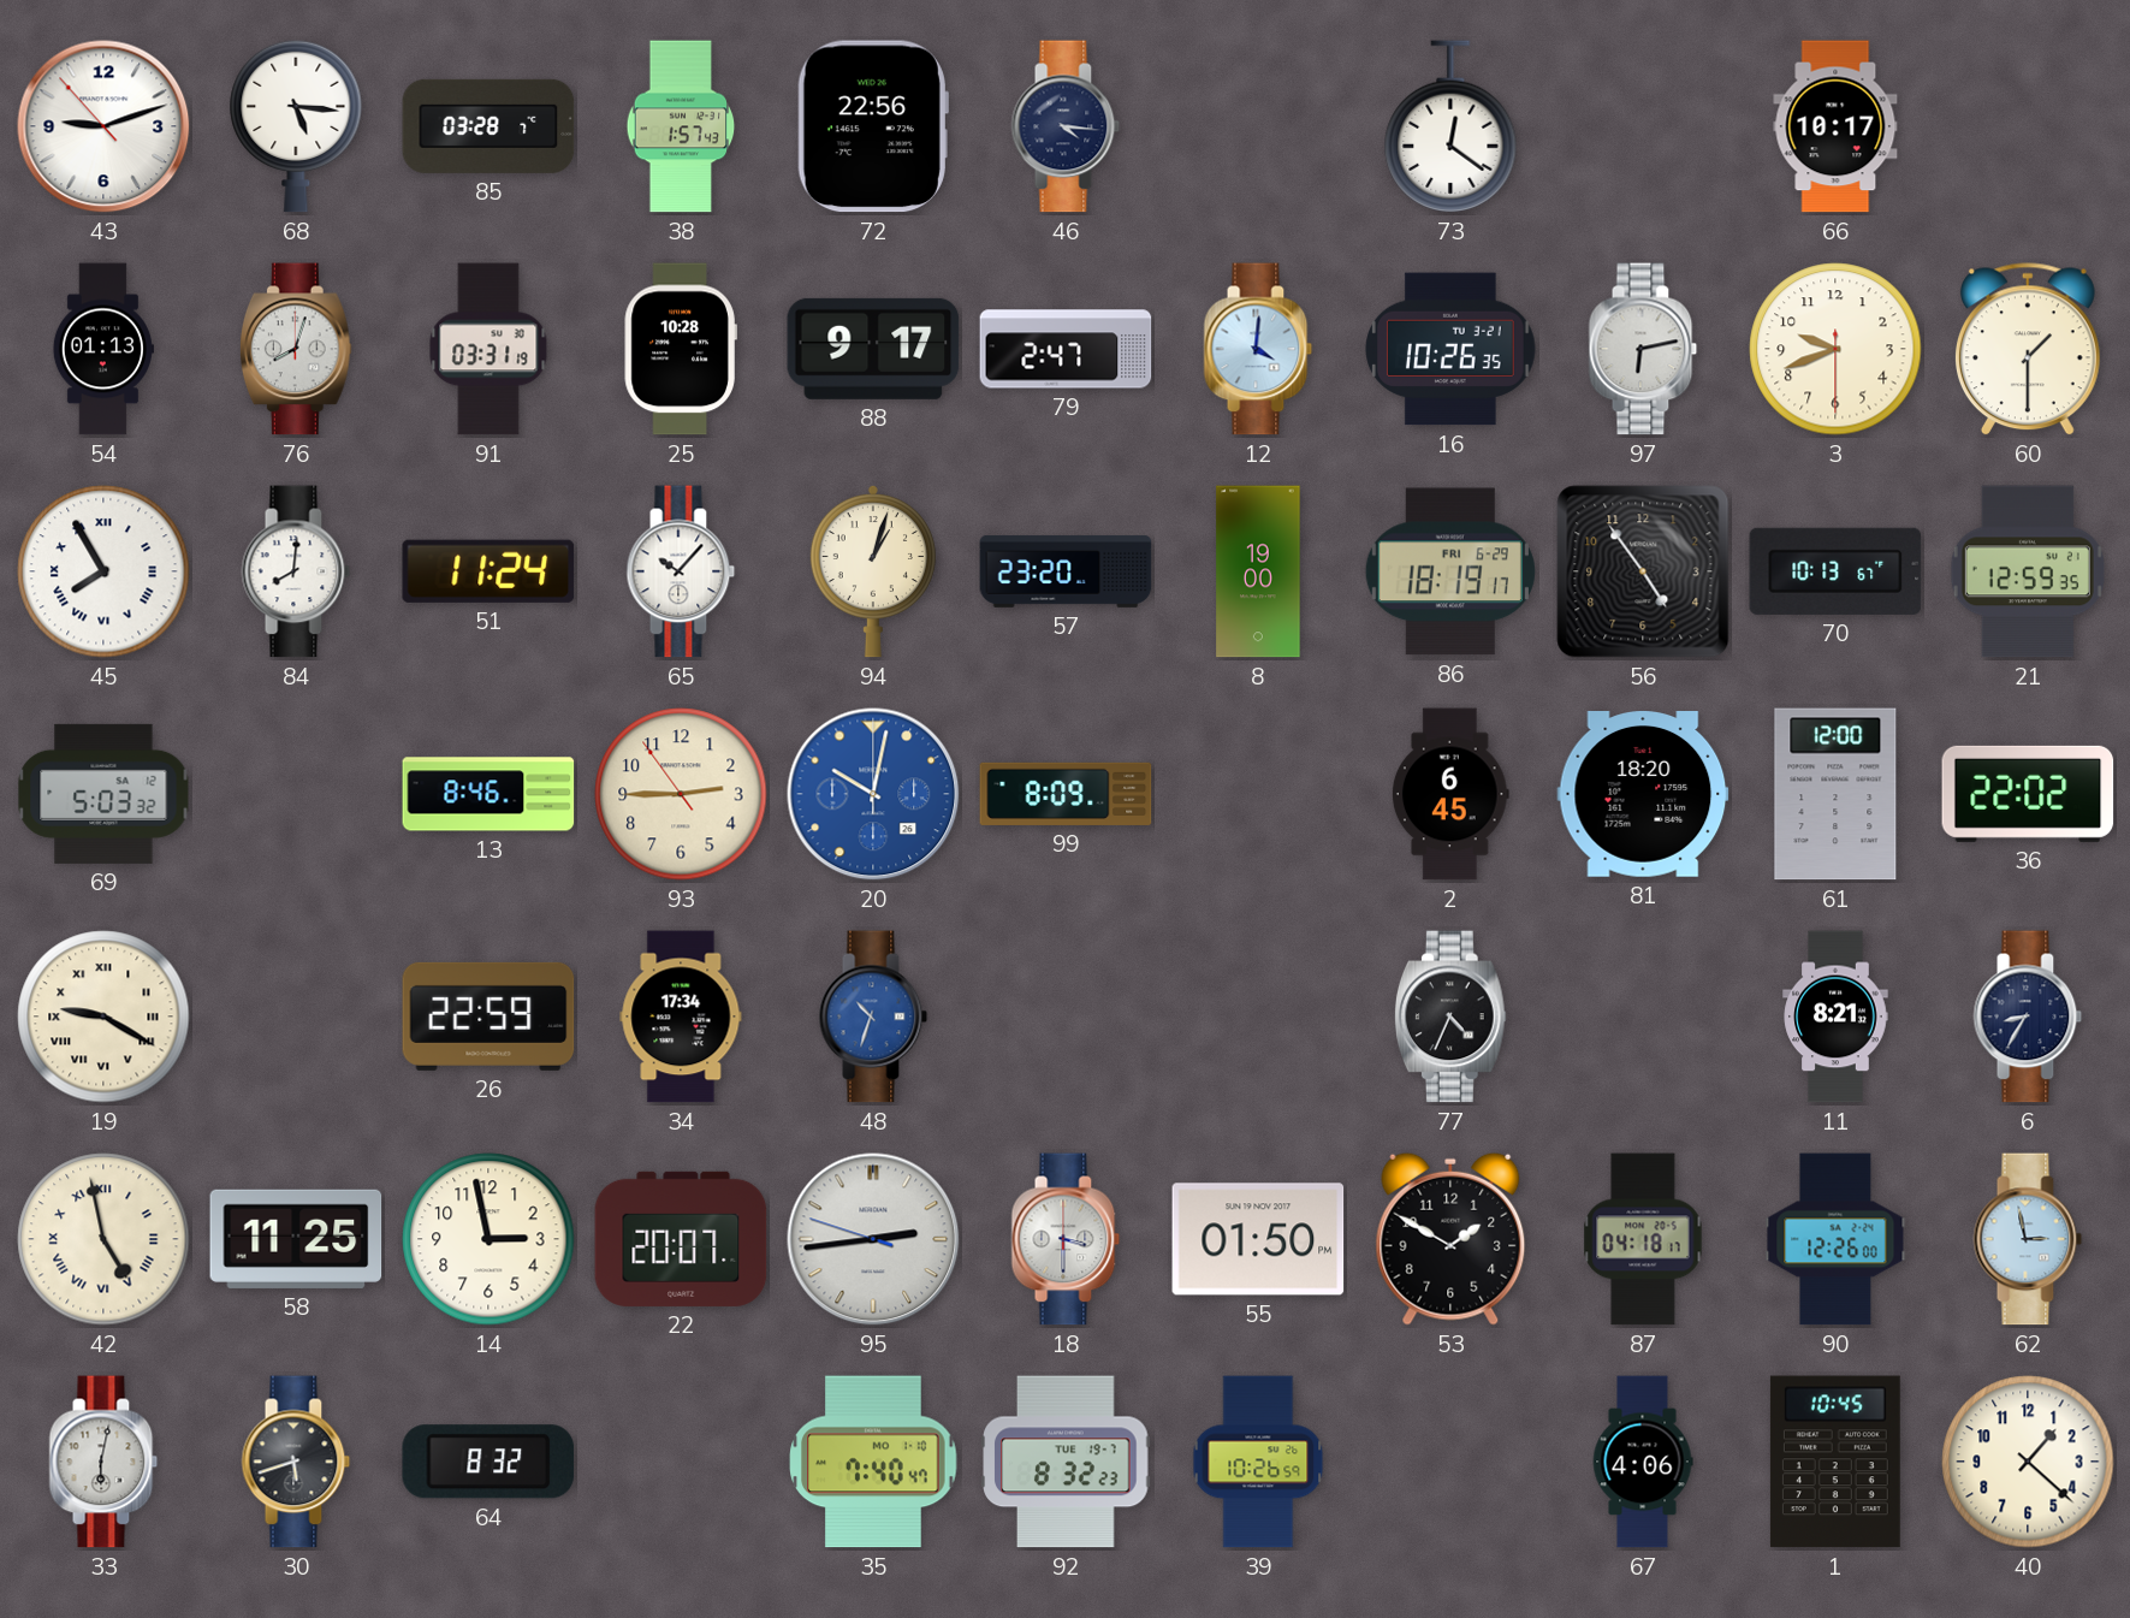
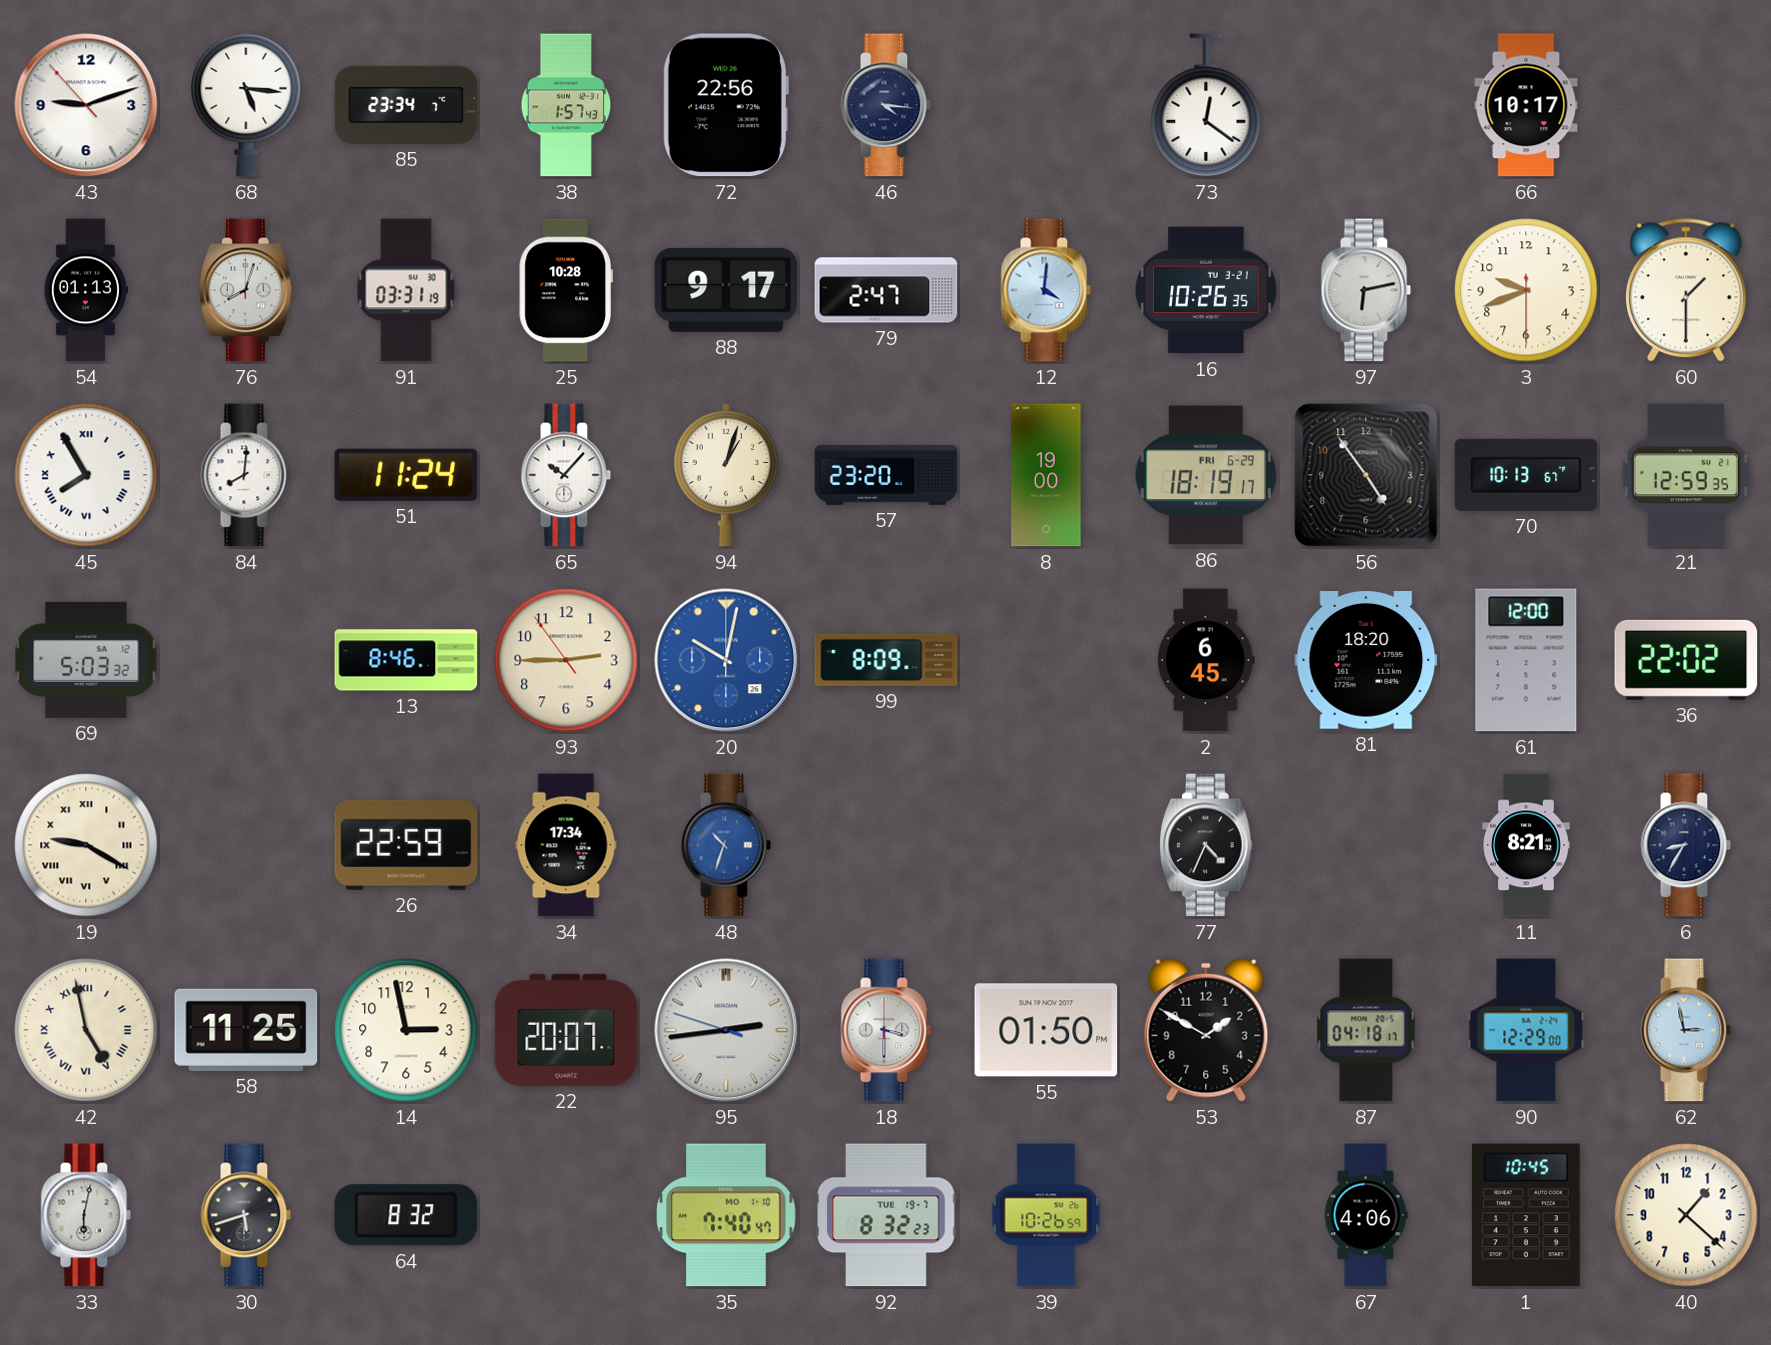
85: 03:28 -> 23:34 (406, 105)
90: 12:26 -> 12:29 (1526, 1030)
